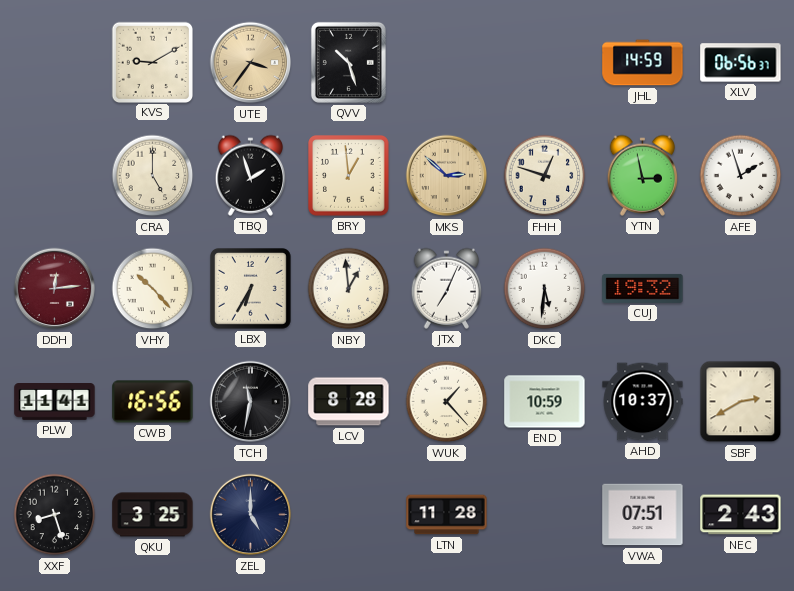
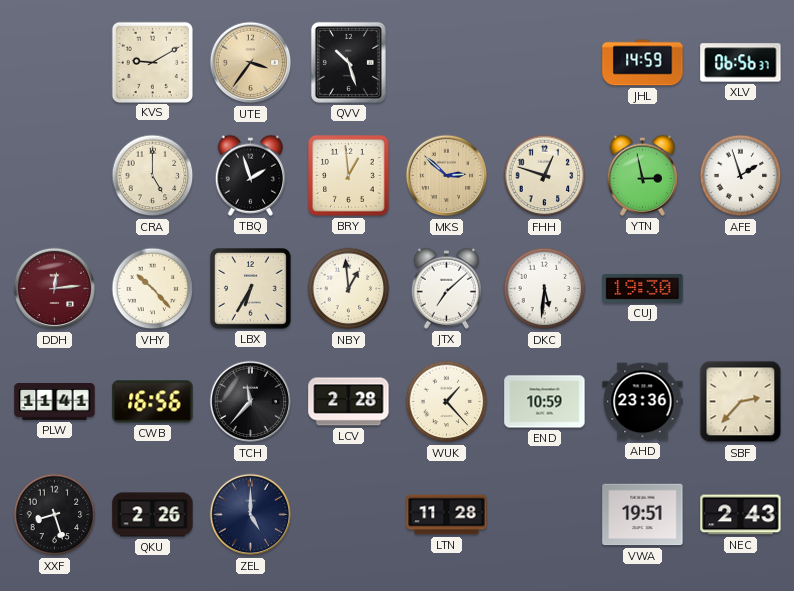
JTX: 7:04 -> 7:08 (447, 288)
CUJ: 19:32 -> 19:30 (643, 288)
TCH: 11:32 -> 11:37 (251, 402)
LCV: 8:28 -> 2:28 (349, 402)
AHD: 10:37 -> 23:36 (643, 402)
SBF: 2:40 -> 2:37 (741, 402)
QKU: 3:25 -> 2:26 (153, 515)
VWA: 07:51 -> 19:51 (643, 515)
